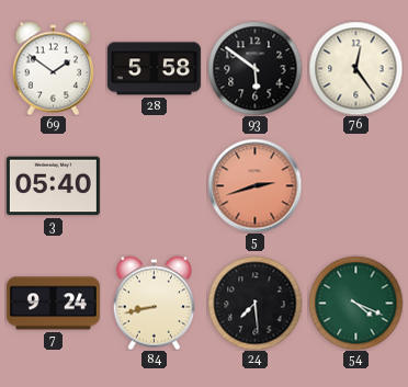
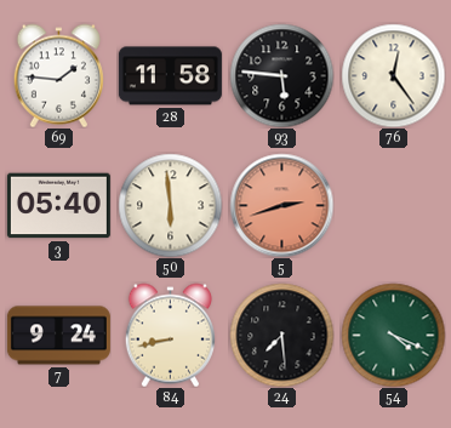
69: 1:51 -> 1:46 (58, 75)
28: 5:58 -> 11:58 (170, 76)
93: 5:51 -> 5:46 (281, 75)
50: none -> 5:59 (170, 205)
